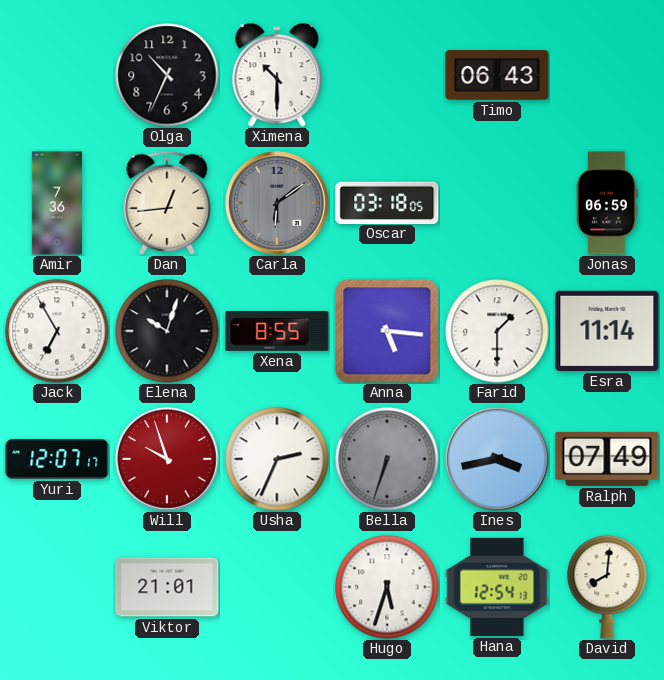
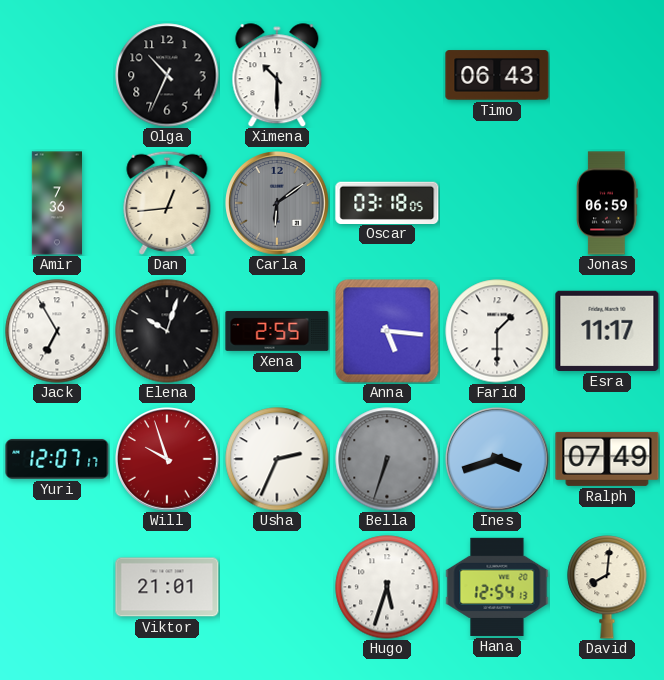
Xena: 8:55 -> 2:55 (277, 331)
Esra: 11:14 -> 11:17 (607, 331)
Ines: 3:43 -> 3:42 (498, 460)
